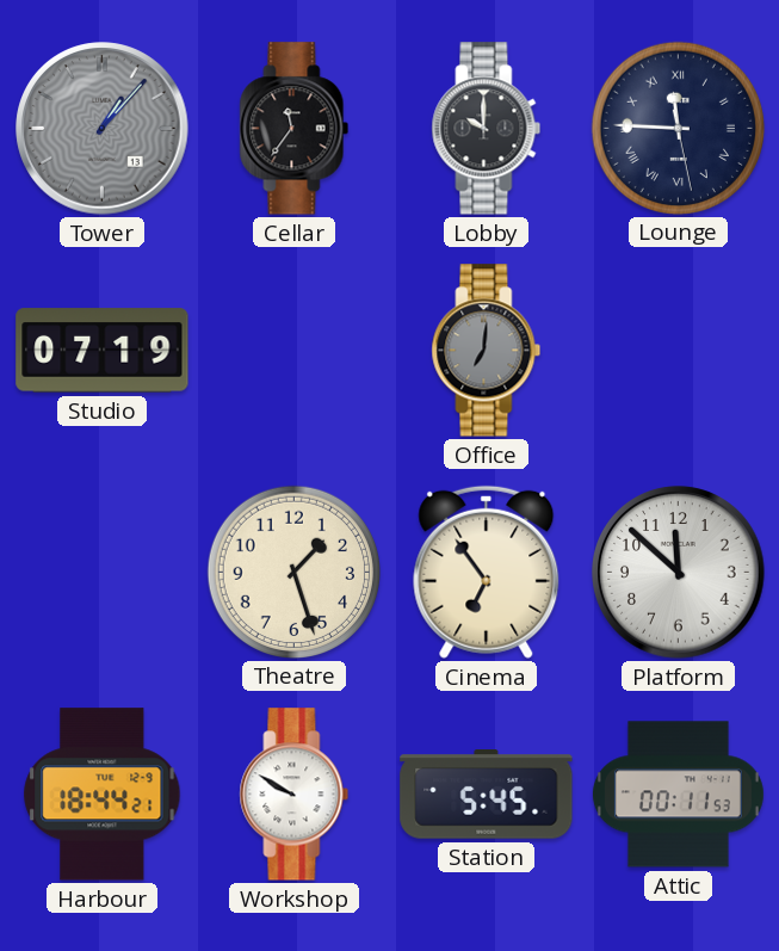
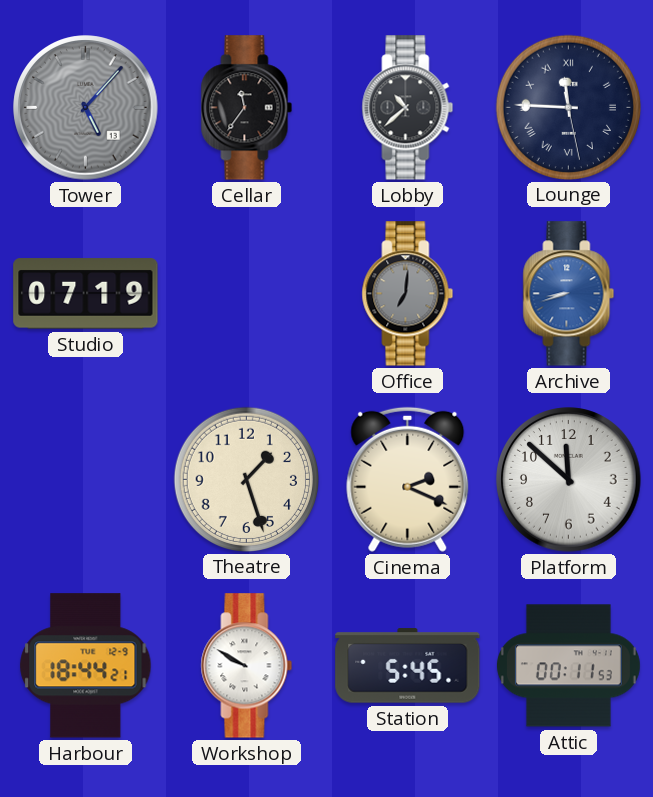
Tower: 1:07 -> 5:07 (86, 108)
Lobby: 10:00 -> 10:38 (408, 108)
Archive: none -> 8:42 (569, 294)
Cinema: 6:54 -> 2:19 (408, 479)
